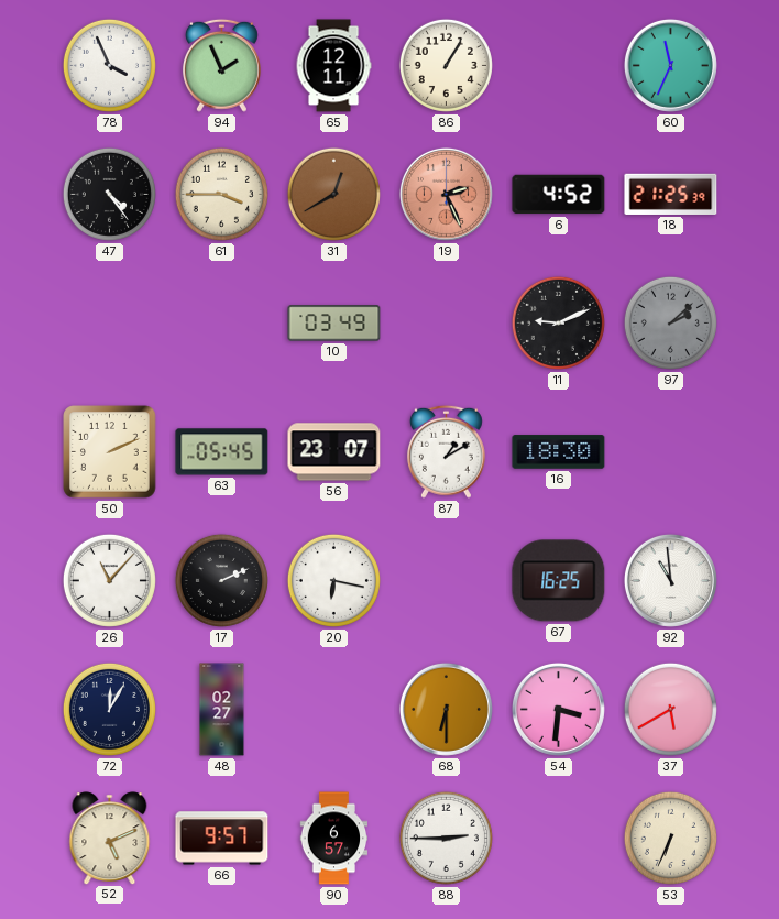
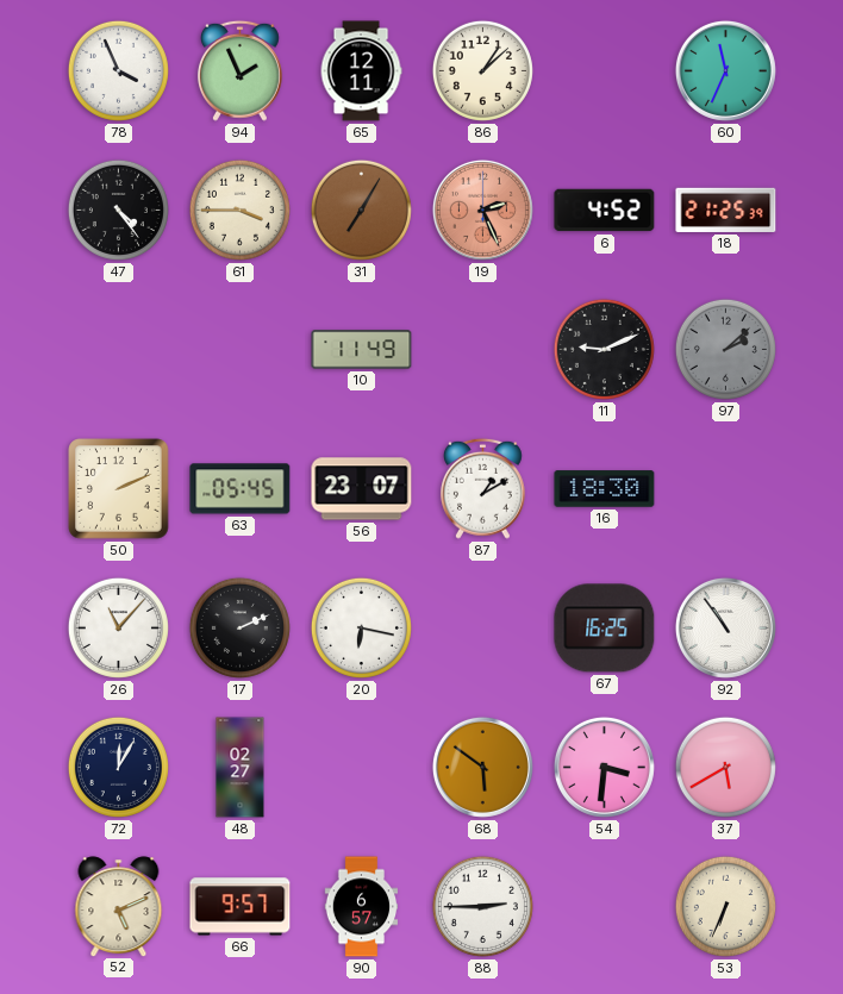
86: 1:05 -> 1:08 (482, 70)
31: 12:40 -> 7:05 (361, 210)
10: 03:49 -> 11:49 (362, 350)
92: 10:59 -> 10:54 (725, 627)
68: 6:30 -> 5:51 (482, 767)
